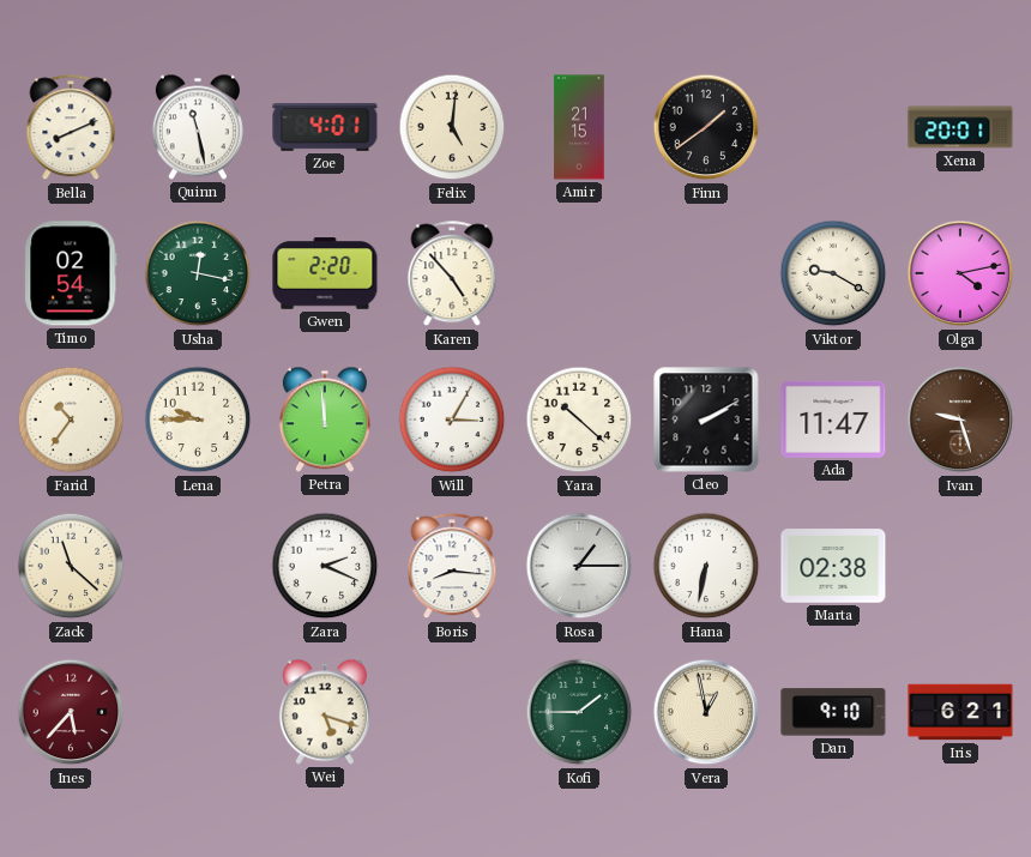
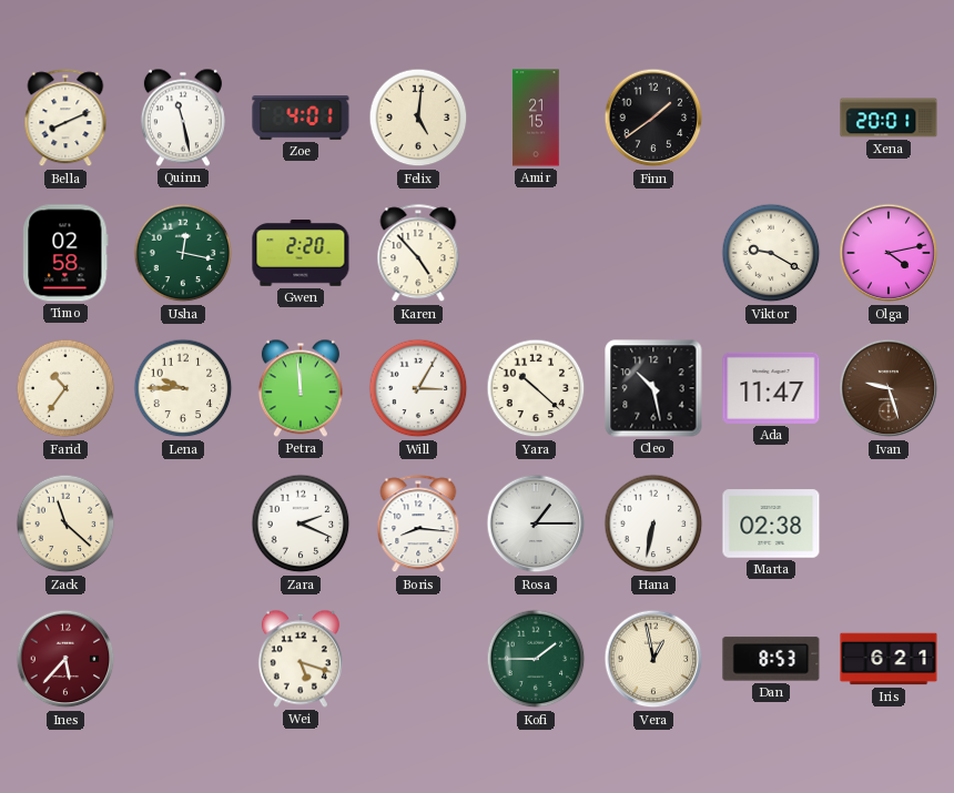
Timo: 02:54 -> 02:58 (65, 253)
Cleo: 2:10 -> 10:28 (653, 388)
Dan: 9:10 -> 8:53 (771, 659)
